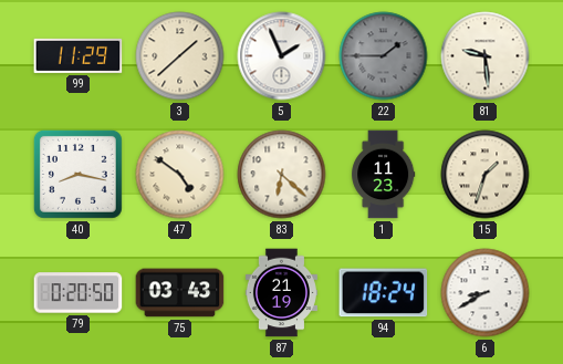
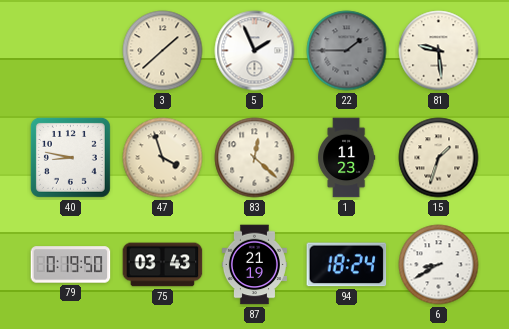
99: 11:29 -> none (79, 55)
40: 8:17 -> 8:47 (70, 157)
47: 4:51 -> 3:57 (163, 158)
83: 6:22 -> 12:22 (255, 158)
79: 0:20 -> 0:19 (71, 265)
